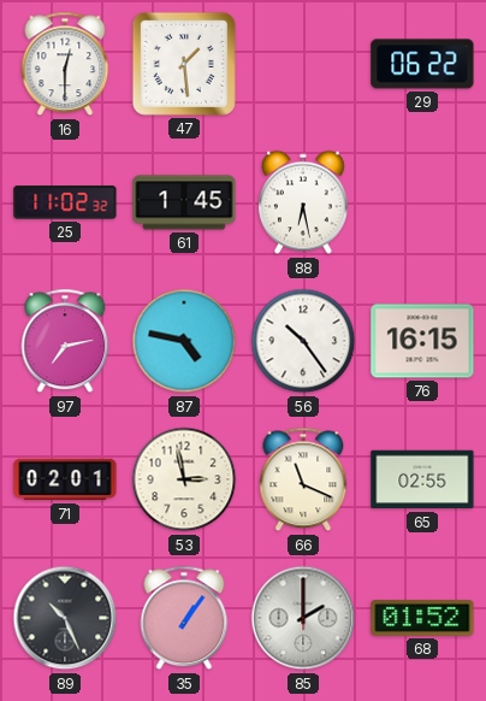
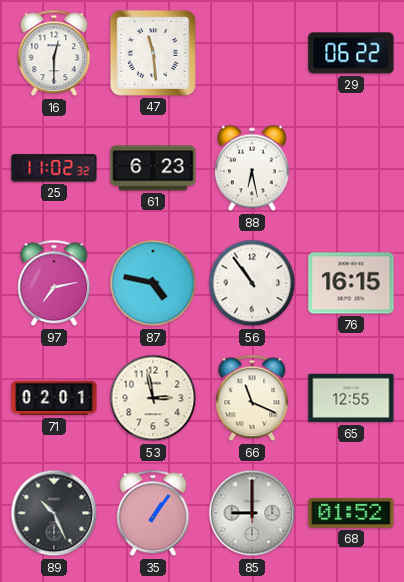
47: 1:29 -> 11:29 (153, 53)
61: 1:45 -> 6:23 (153, 168)
56: 10:24 -> 10:54 (252, 283)
65: 02:55 -> 12:55 (351, 398)
85: 2:00 -> 9:00 (252, 513)
